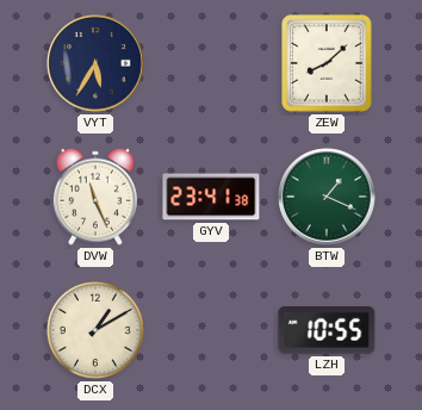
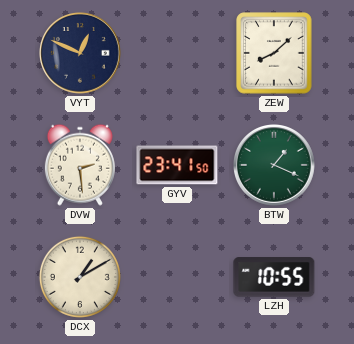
VYT: 5:35 -> 12:49 (81, 54)
DVW: 11:26 -> 2:29 (80, 165)
GYV: 23:41:38 -> 23:41:50 (177, 165)
